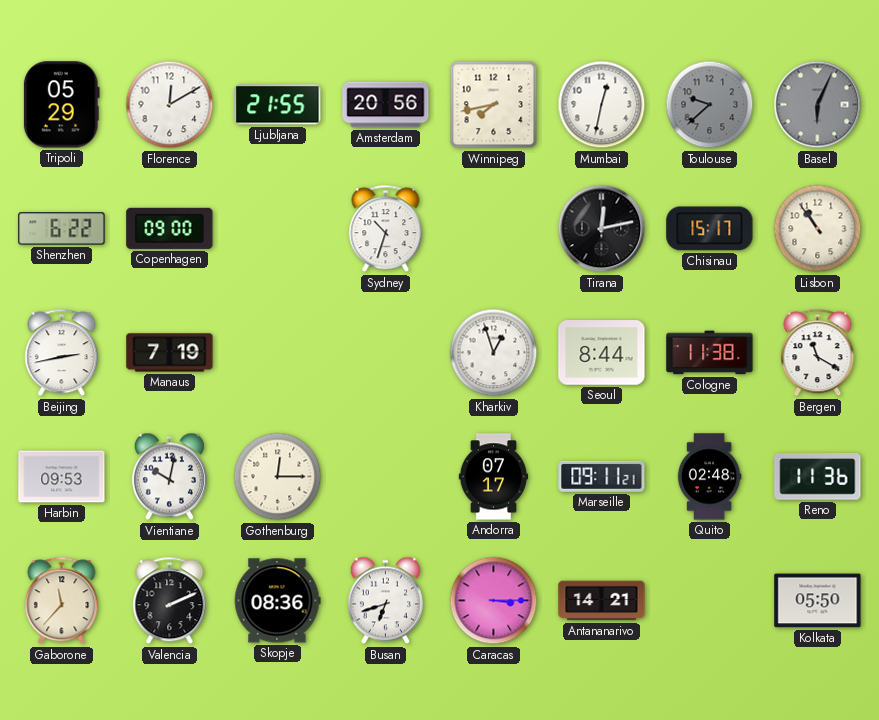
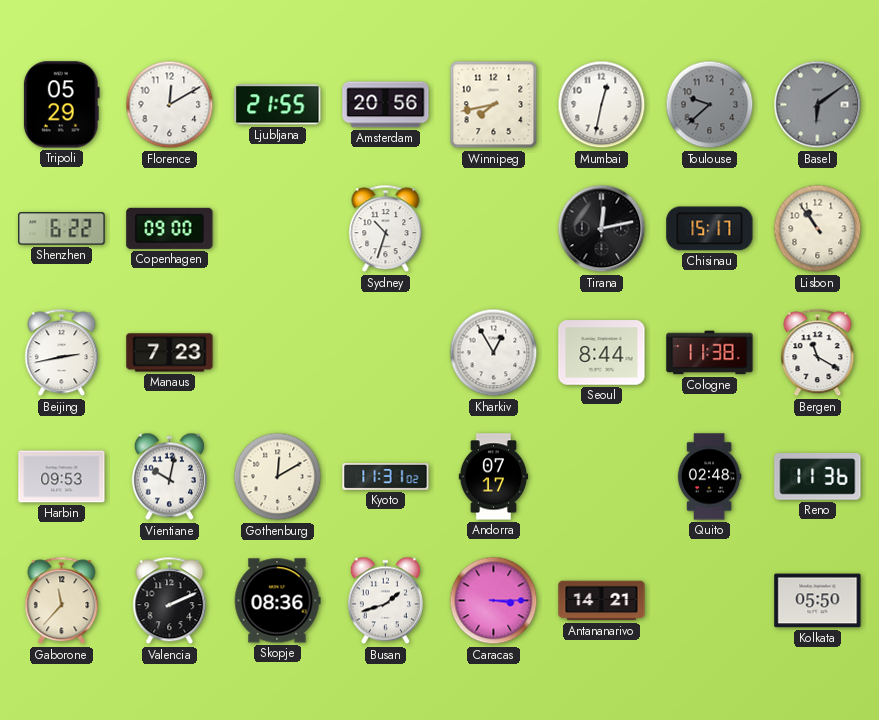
Basel: 6:04 -> 6:09 (818, 105)
Manaus: 7:19 -> 7:23 (170, 353)
Kharkiv: 12:57 -> 12:55 (494, 353)
Gothenburg: 12:15 -> 12:10 (278, 477)
Kyoto: none -> 11:31 (386, 476)
Marseille: 09:11 -> none (602, 476)
Busan: 6:42 -> 1:42 (385, 601)
